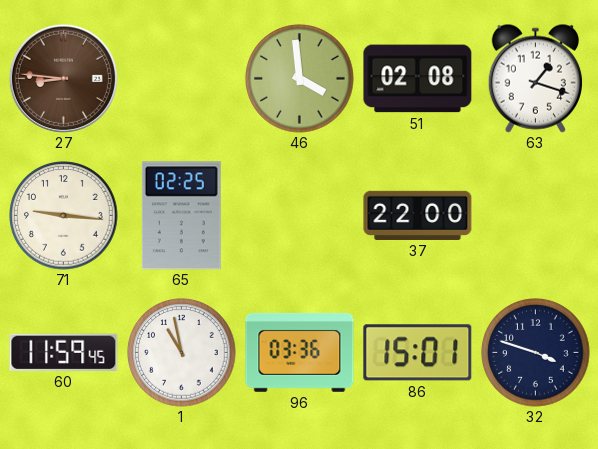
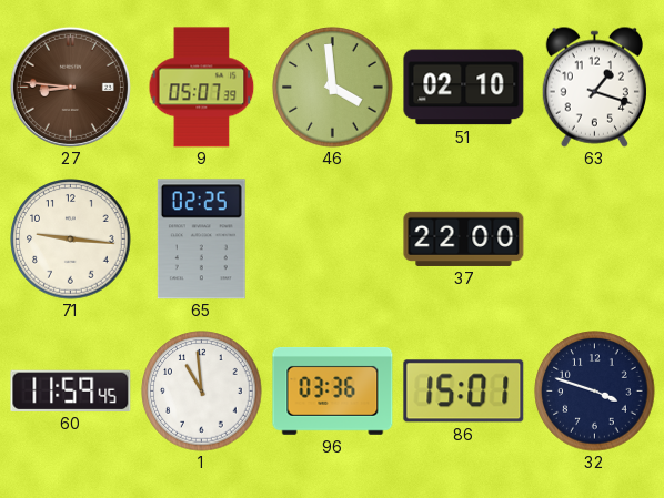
9: none -> 05:07 (202, 88)
51: 02:08 -> 02:10 (464, 88)
1: 10:58 -> 10:59 (202, 392)
